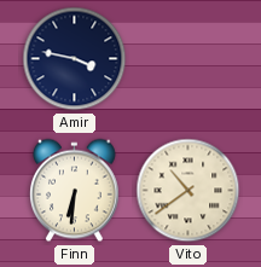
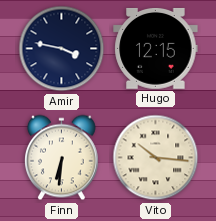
Hugo: none -> 12:15 (156, 48)
Vito: 10:39 -> 10:16 (156, 158)
